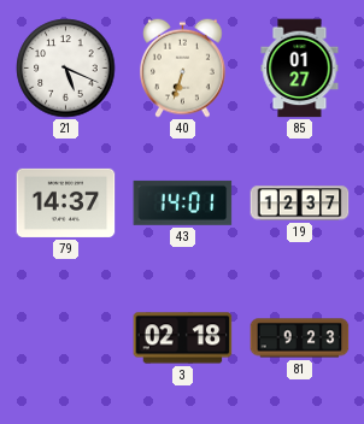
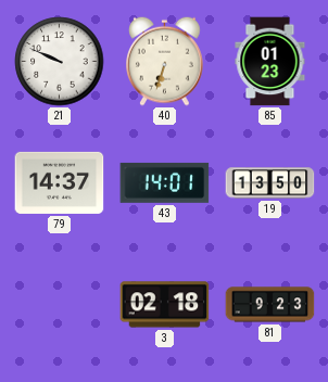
21: 5:19 -> 9:49 (60, 62)
85: 01:27 -> 01:23 (270, 62)
19: 12:37 -> 13:50 (270, 183)
